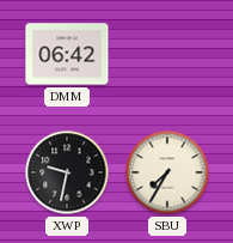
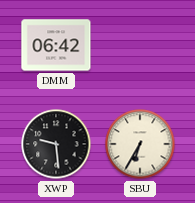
XWP: 9:32 -> 9:29 (56, 144)
SBU: 7:35 -> 6:35 (140, 144)
